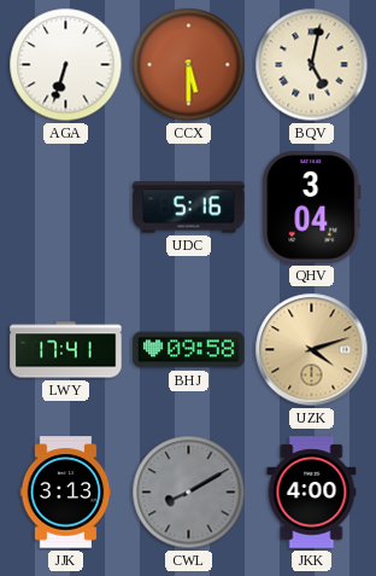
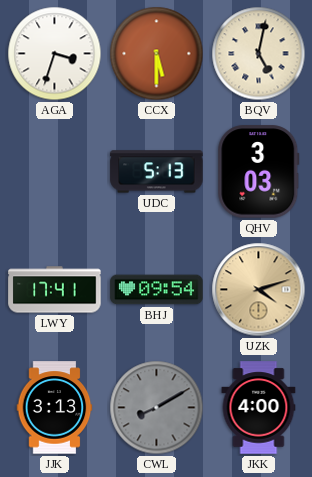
AGA: 6:33 -> 3:33 (55, 54)
UDC: 5:16 -> 5:13 (157, 172)
QHV: 3:04 -> 3:03 (259, 172)
BHJ: 09:58 -> 09:54 (157, 290)
